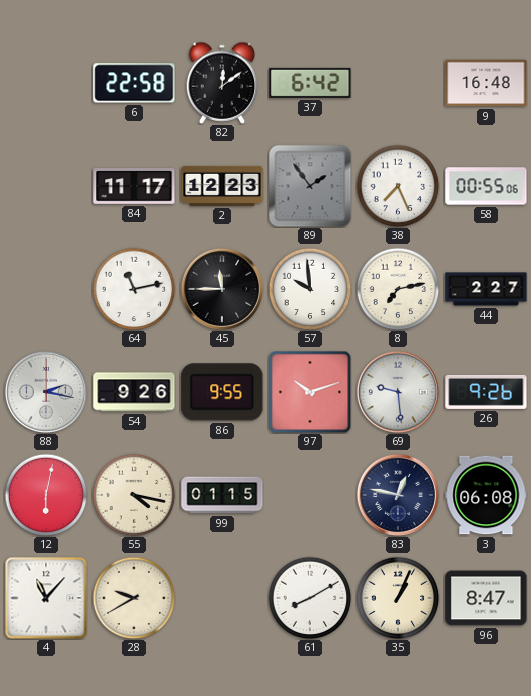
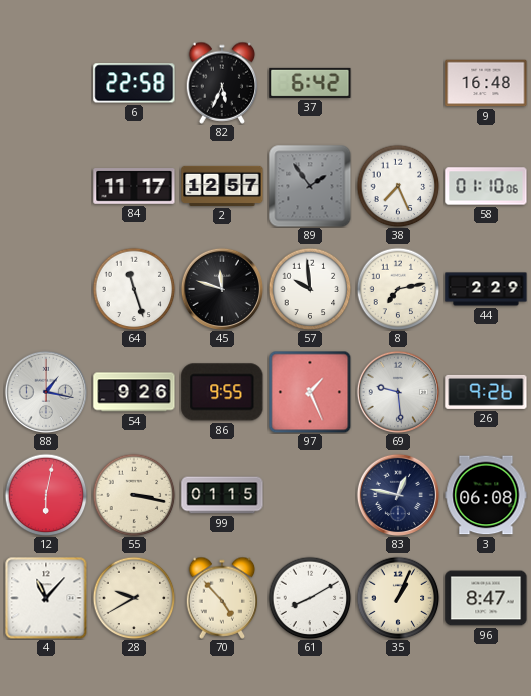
82: 12:09 -> 5:34 (222, 83)
2: 12:23 -> 12:57 (222, 186)
58: 00:55 -> 01:10 (486, 186)
64: 11:13 -> 11:27 (134, 289)
45: 11:45 -> 11:48 (221, 288)
44: 2:27 -> 2:29 (486, 289)
88: 2:17 -> 1:17 (45, 391)
97: 10:12 -> 1:26 (310, 392)
55: 4:17 -> 3:17 (134, 495)
70: none -> 4:53 (222, 598)
